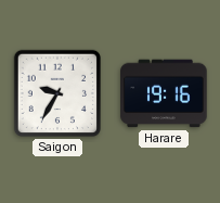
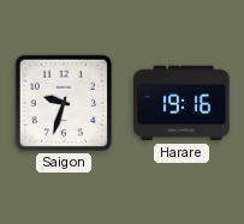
Saigon: 9:35 -> 9:33 (64, 103)
